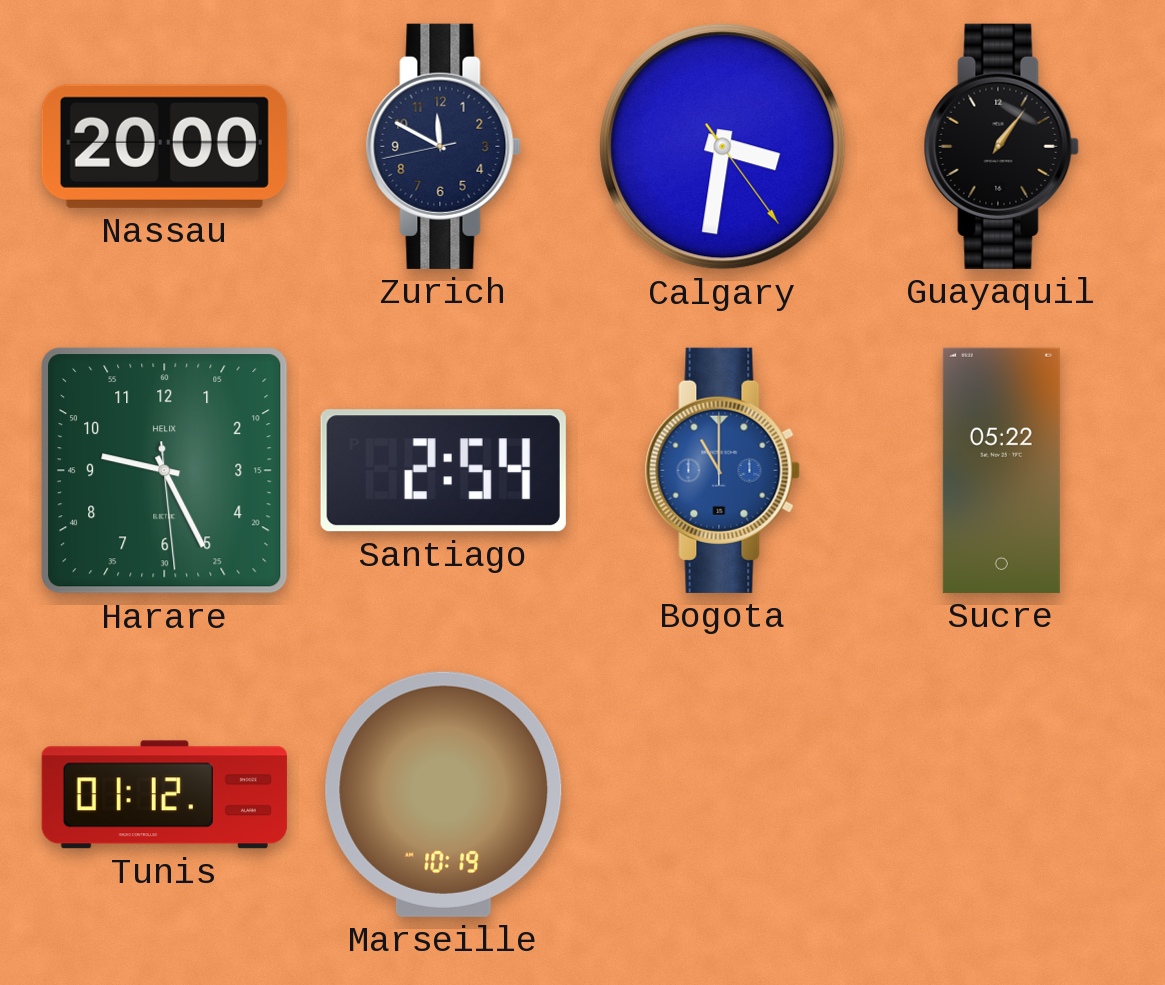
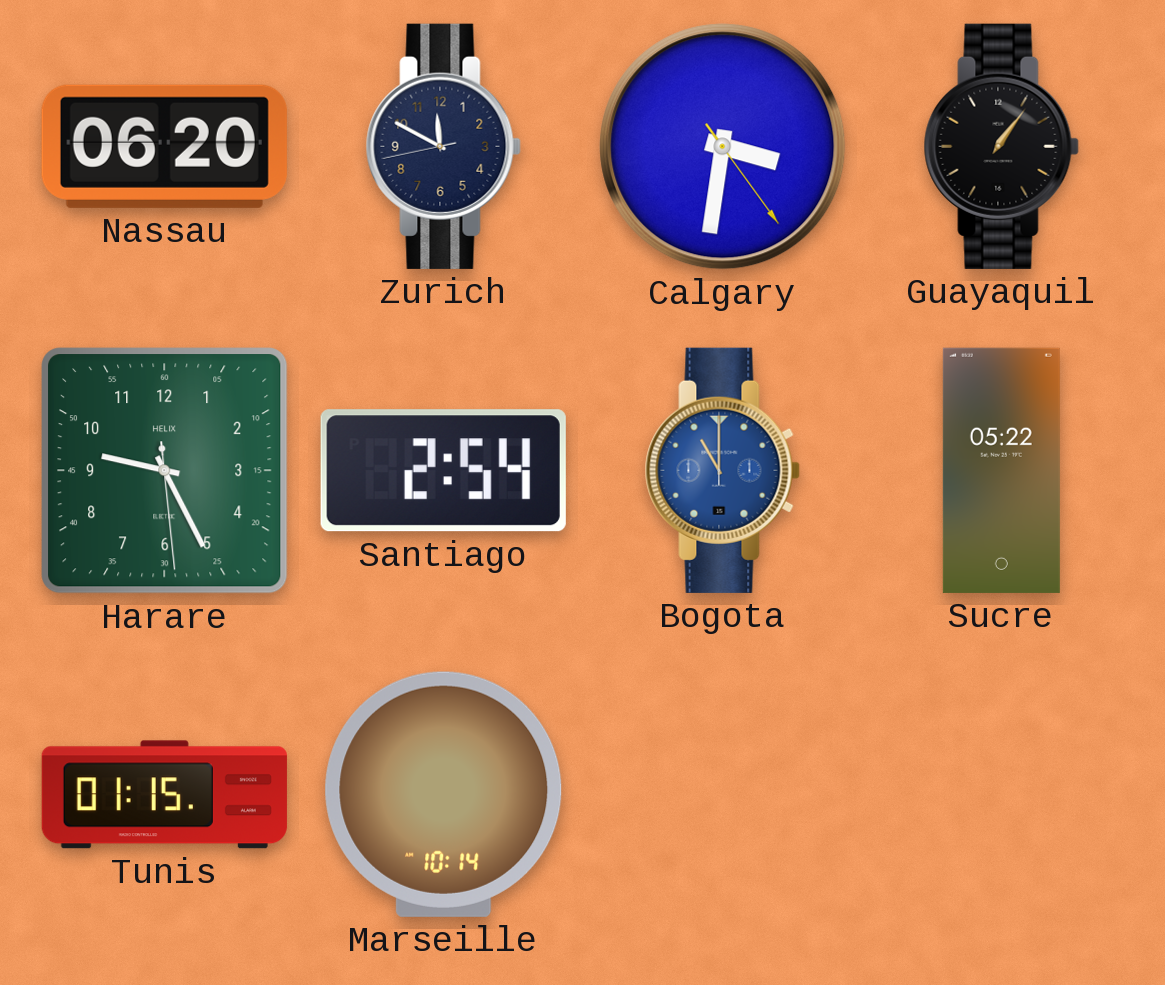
Nassau: 20:00 -> 06:20 (164, 146)
Tunis: 01:12 -> 01:15 (164, 795)
Marseille: 10:19 -> 10:14 (444, 794)
